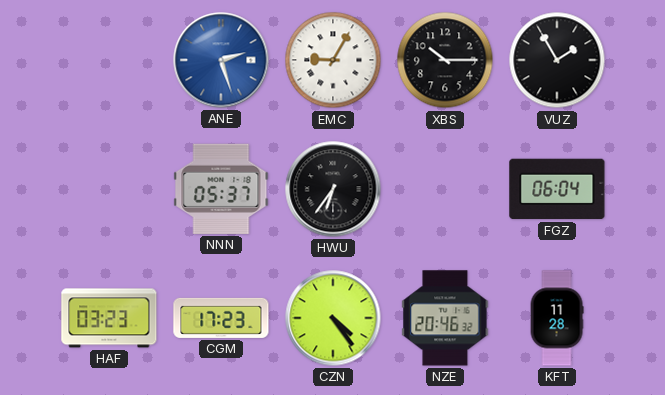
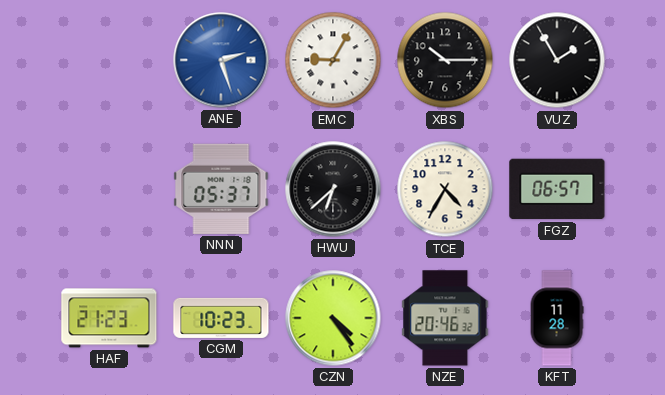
HWU: 6:36 -> 6:38 (333, 189)
TCE: none -> 4:35 (445, 189)
FGZ: 06:04 -> 06:57 (557, 189)
HAF: 03:23 -> 21:23 (109, 318)
CGM: 17:23 -> 10:23 (221, 318)
